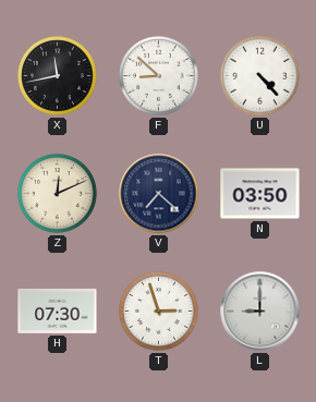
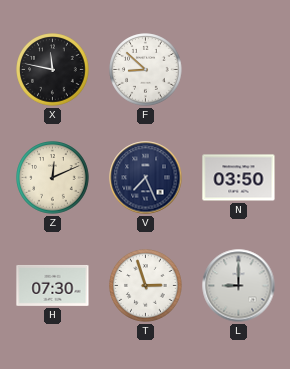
X: 11:43 -> 11:47 (53, 70)
U: 4:23 -> none (260, 76)
V: 7:22 -> 7:26 (146, 178)
